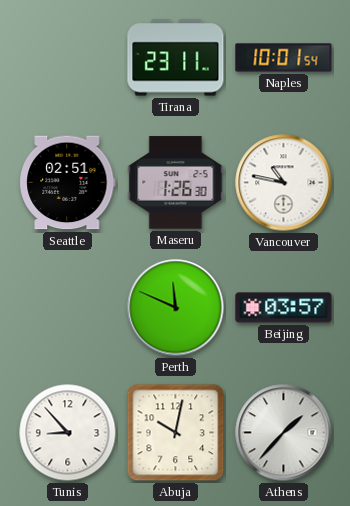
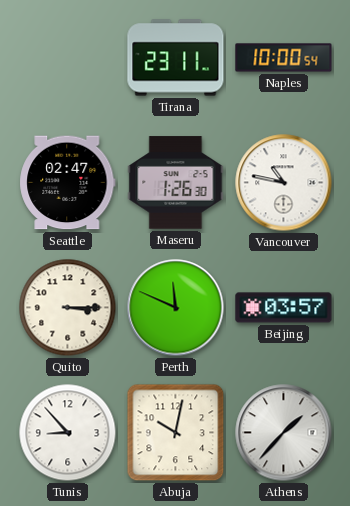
Naples: 10:01 -> 10:00 (284, 58)
Seattle: 02:51 -> 02:47 (68, 183)
Quito: none -> 3:15 (68, 308)
